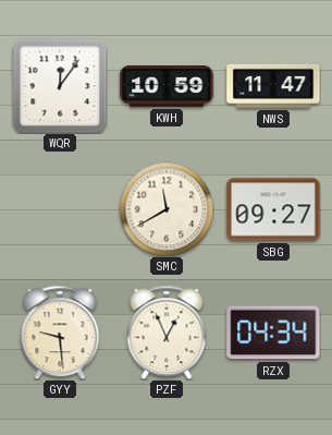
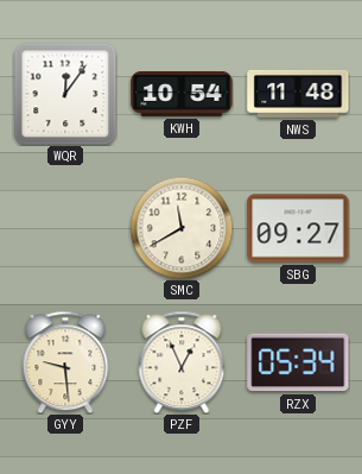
KWH: 10:59 -> 10:54 (182, 95)
NWS: 11:47 -> 11:48 (298, 94)
RZX: 04:34 -> 05:34 (298, 362)
